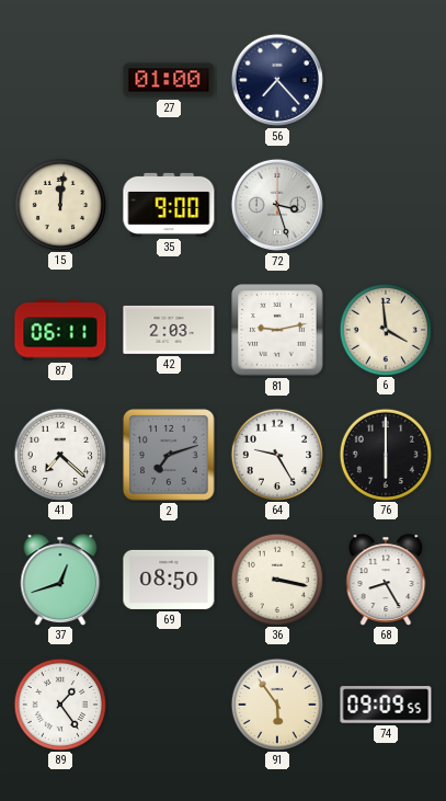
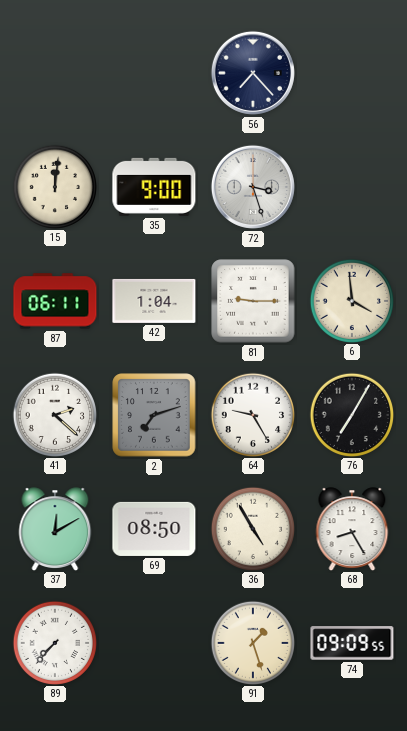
27: 01:00 -> none (169, 80)
42: 2:03 -> 1:04 (154, 301)
81: 9:13 -> 9:15 (253, 301)
41: 7:22 -> 2:22 (54, 414)
76: 6:00 -> 7:05 (351, 414)
37: 12:42 -> 12:10 (55, 529)
36: 3:17 -> 4:55 (252, 528)
89: 1:24 -> 7:37 (54, 642)
91: 5:54 -> 1:27 (252, 642)
